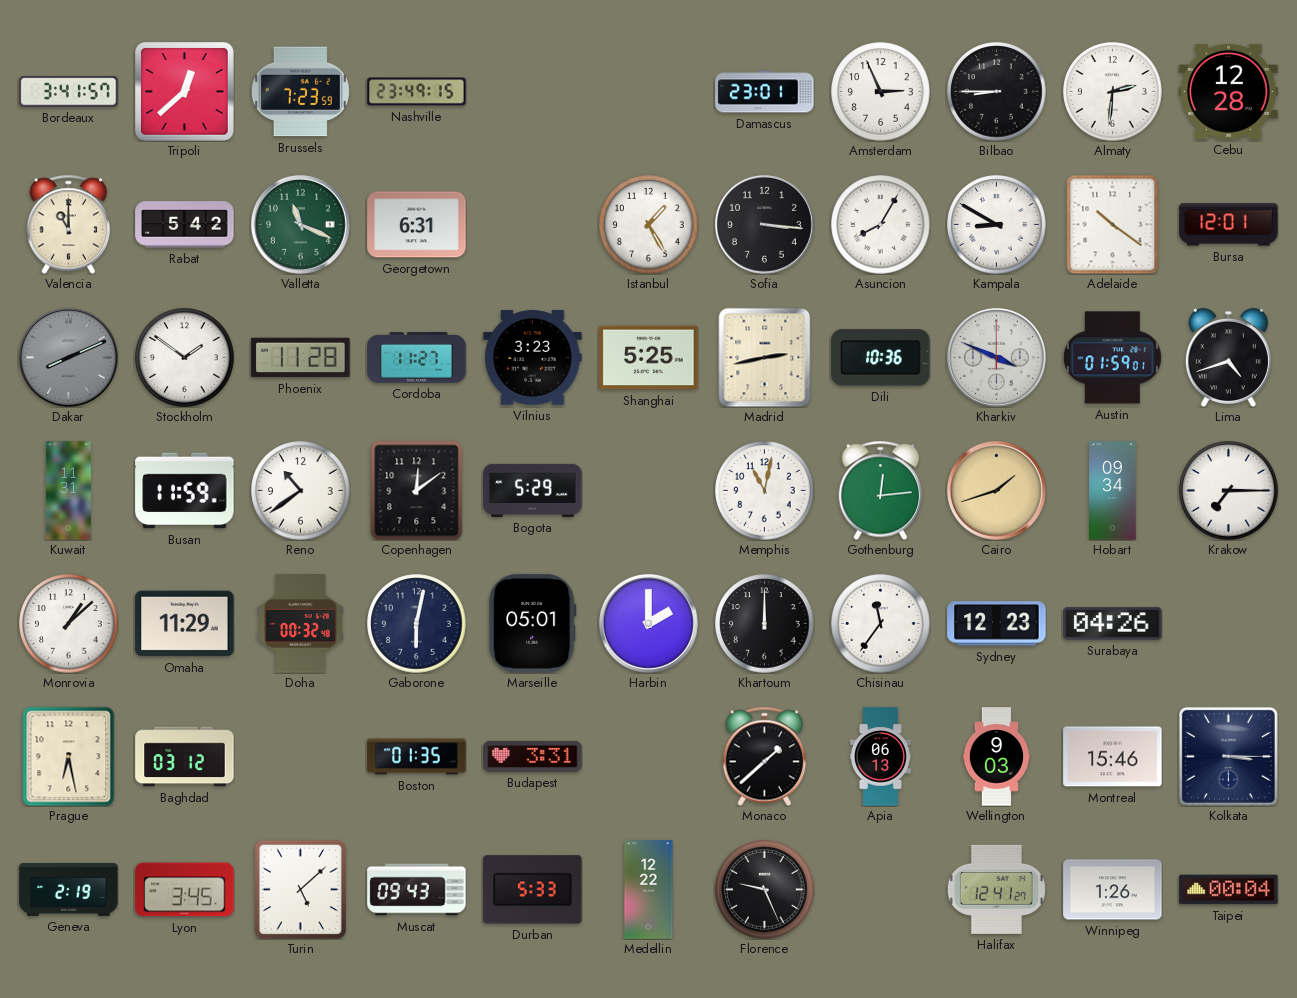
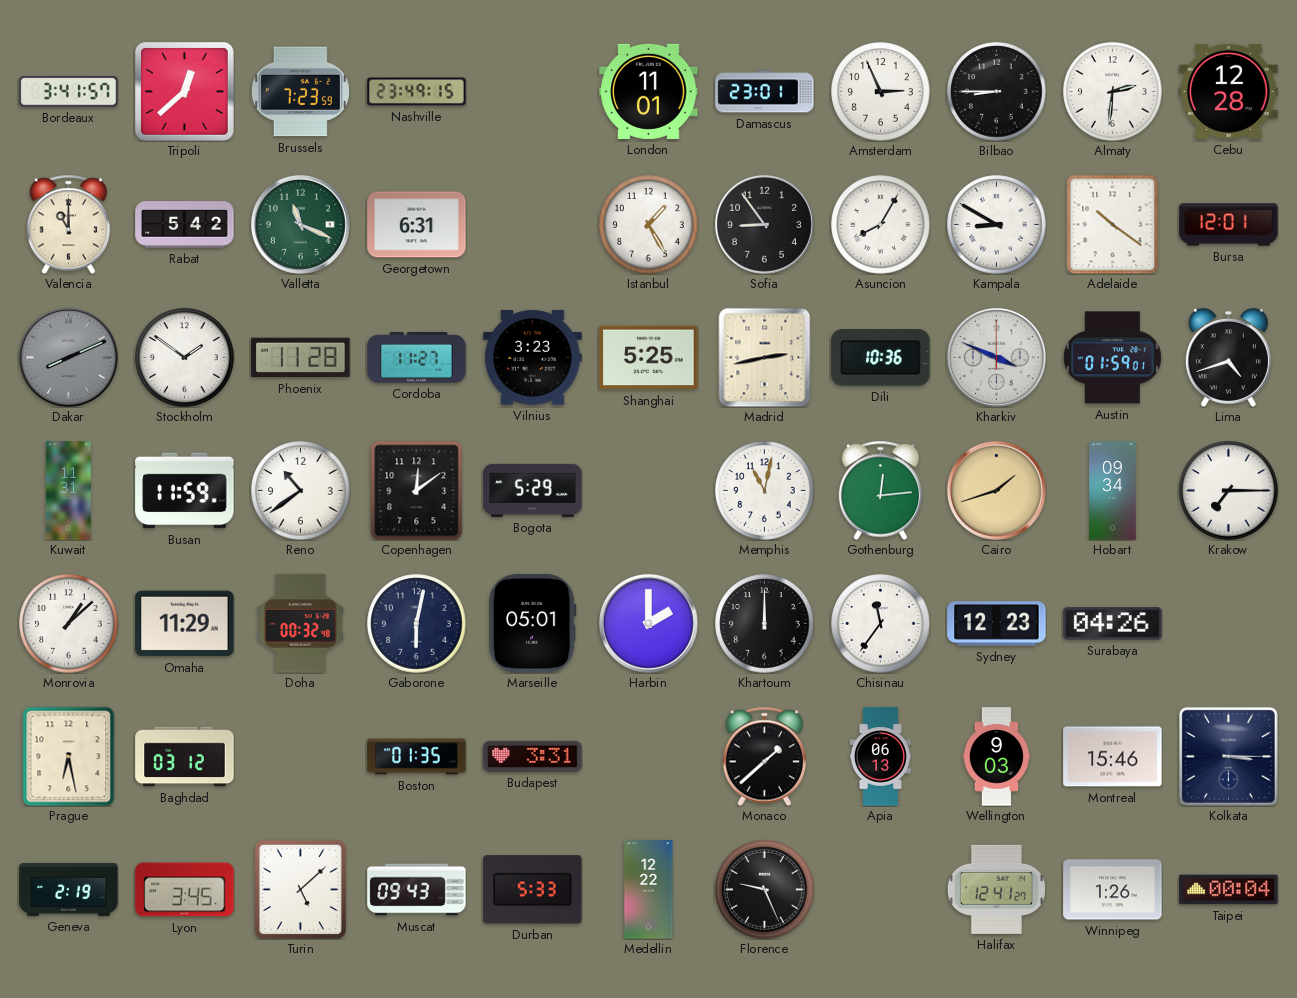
London: none -> 11:01 (649, 91)
Sofia: 3:16 -> 8:54 (764, 224)
